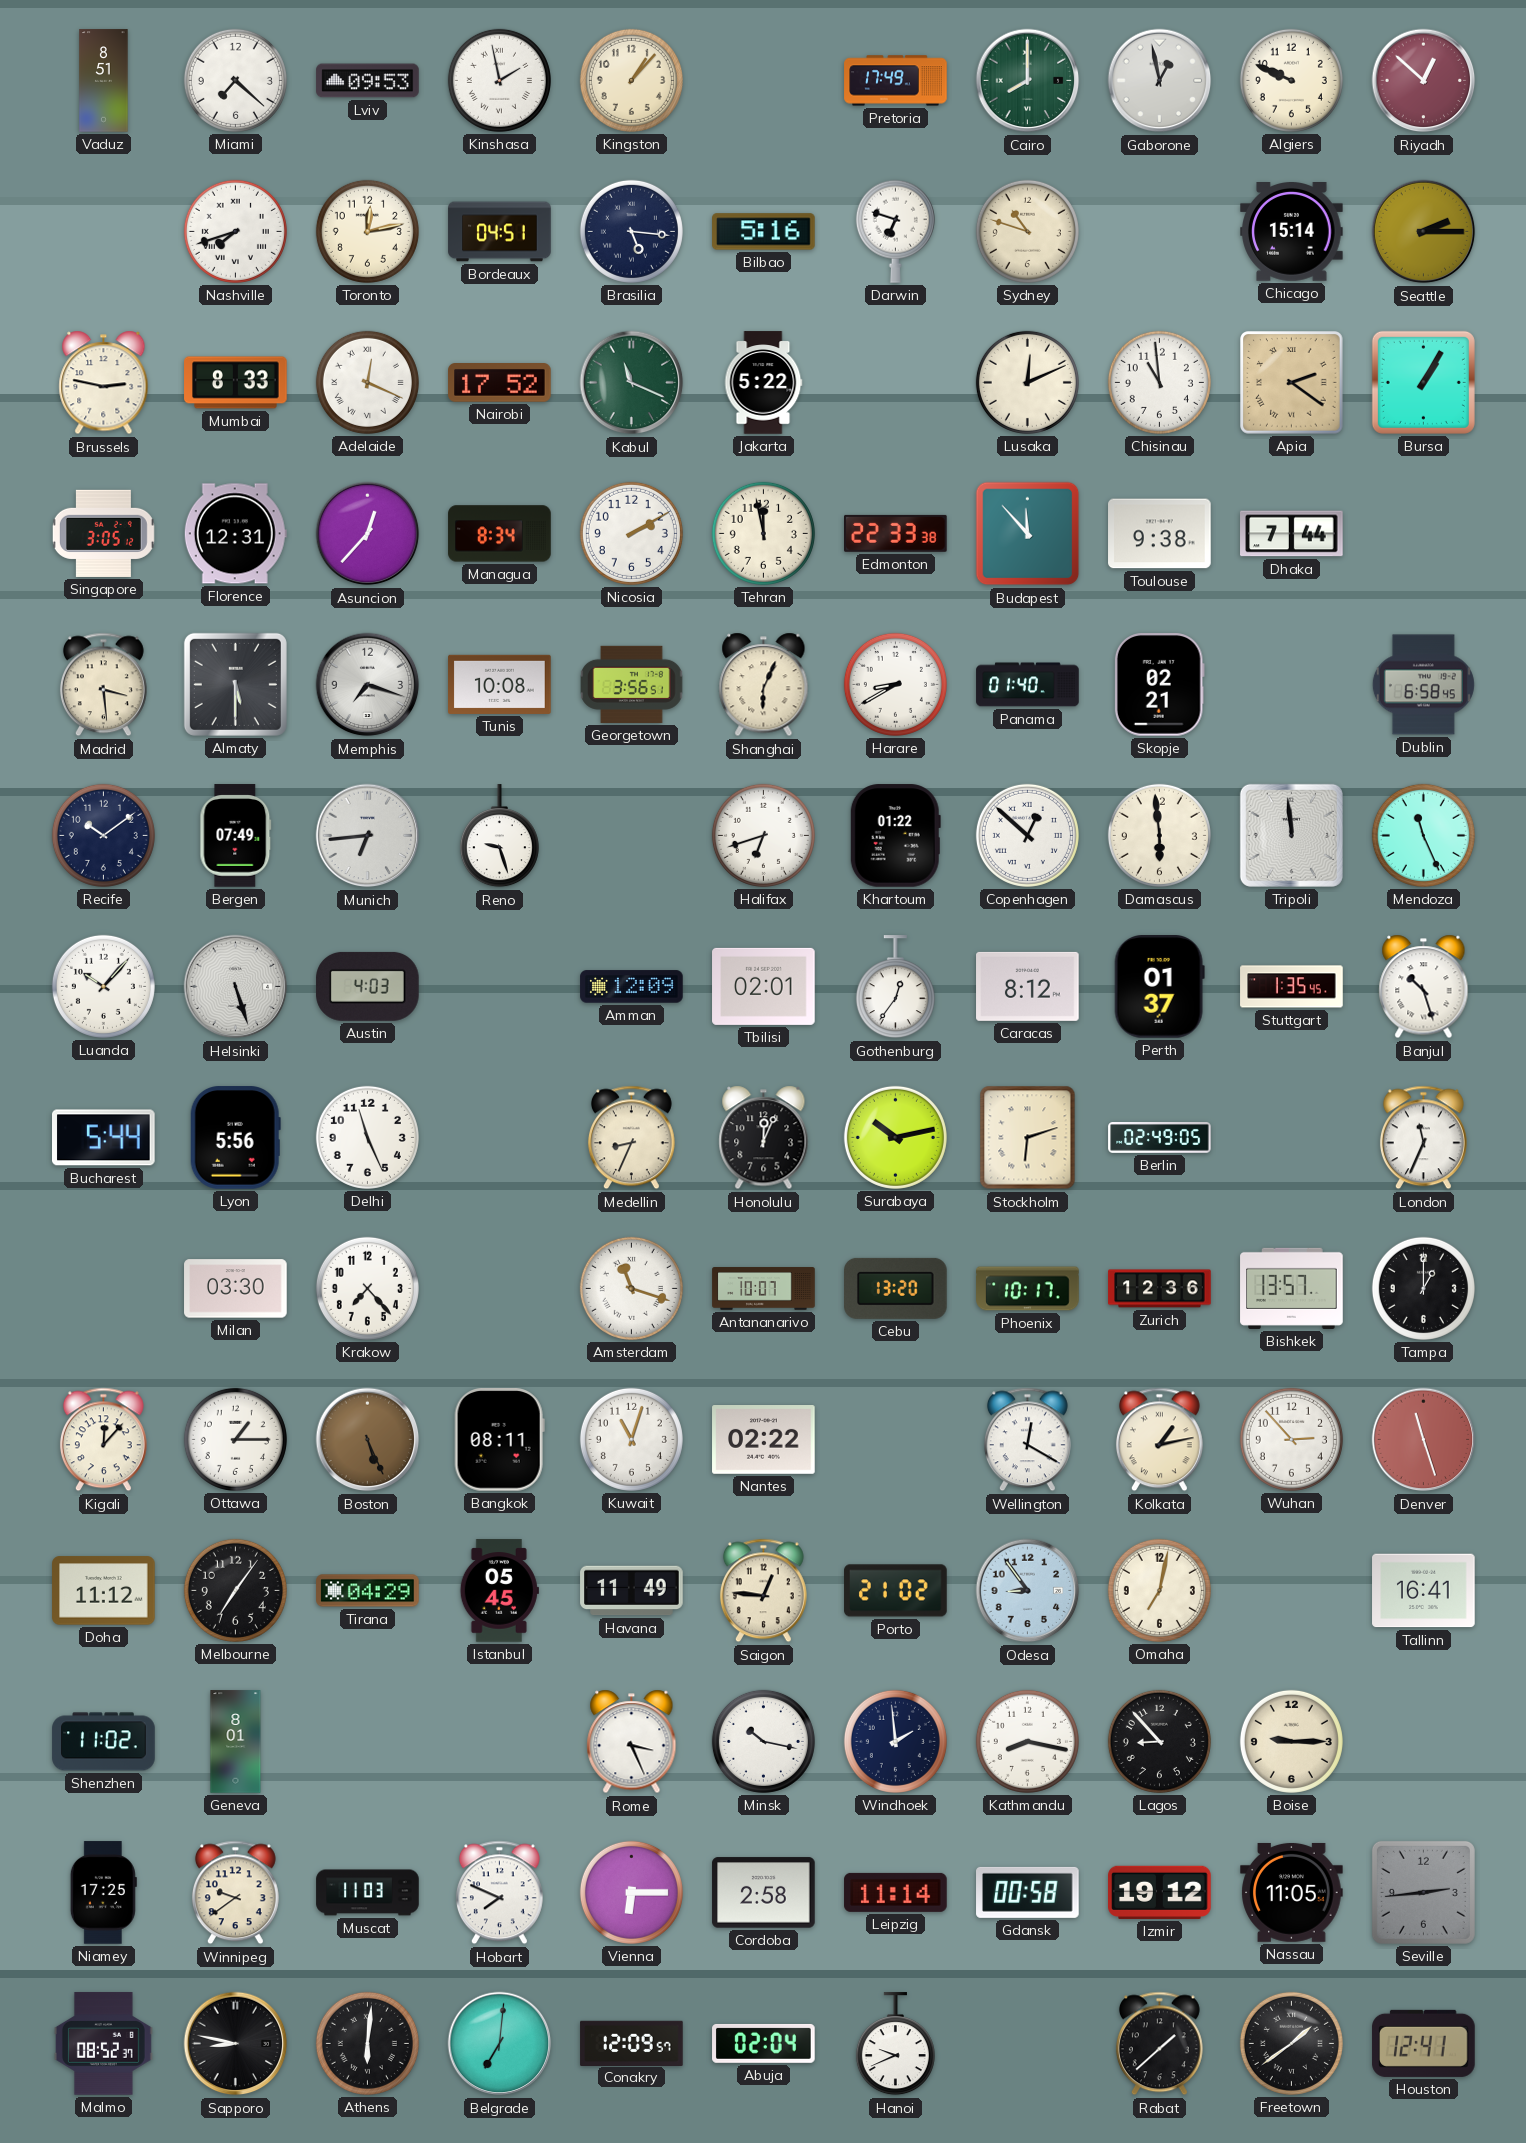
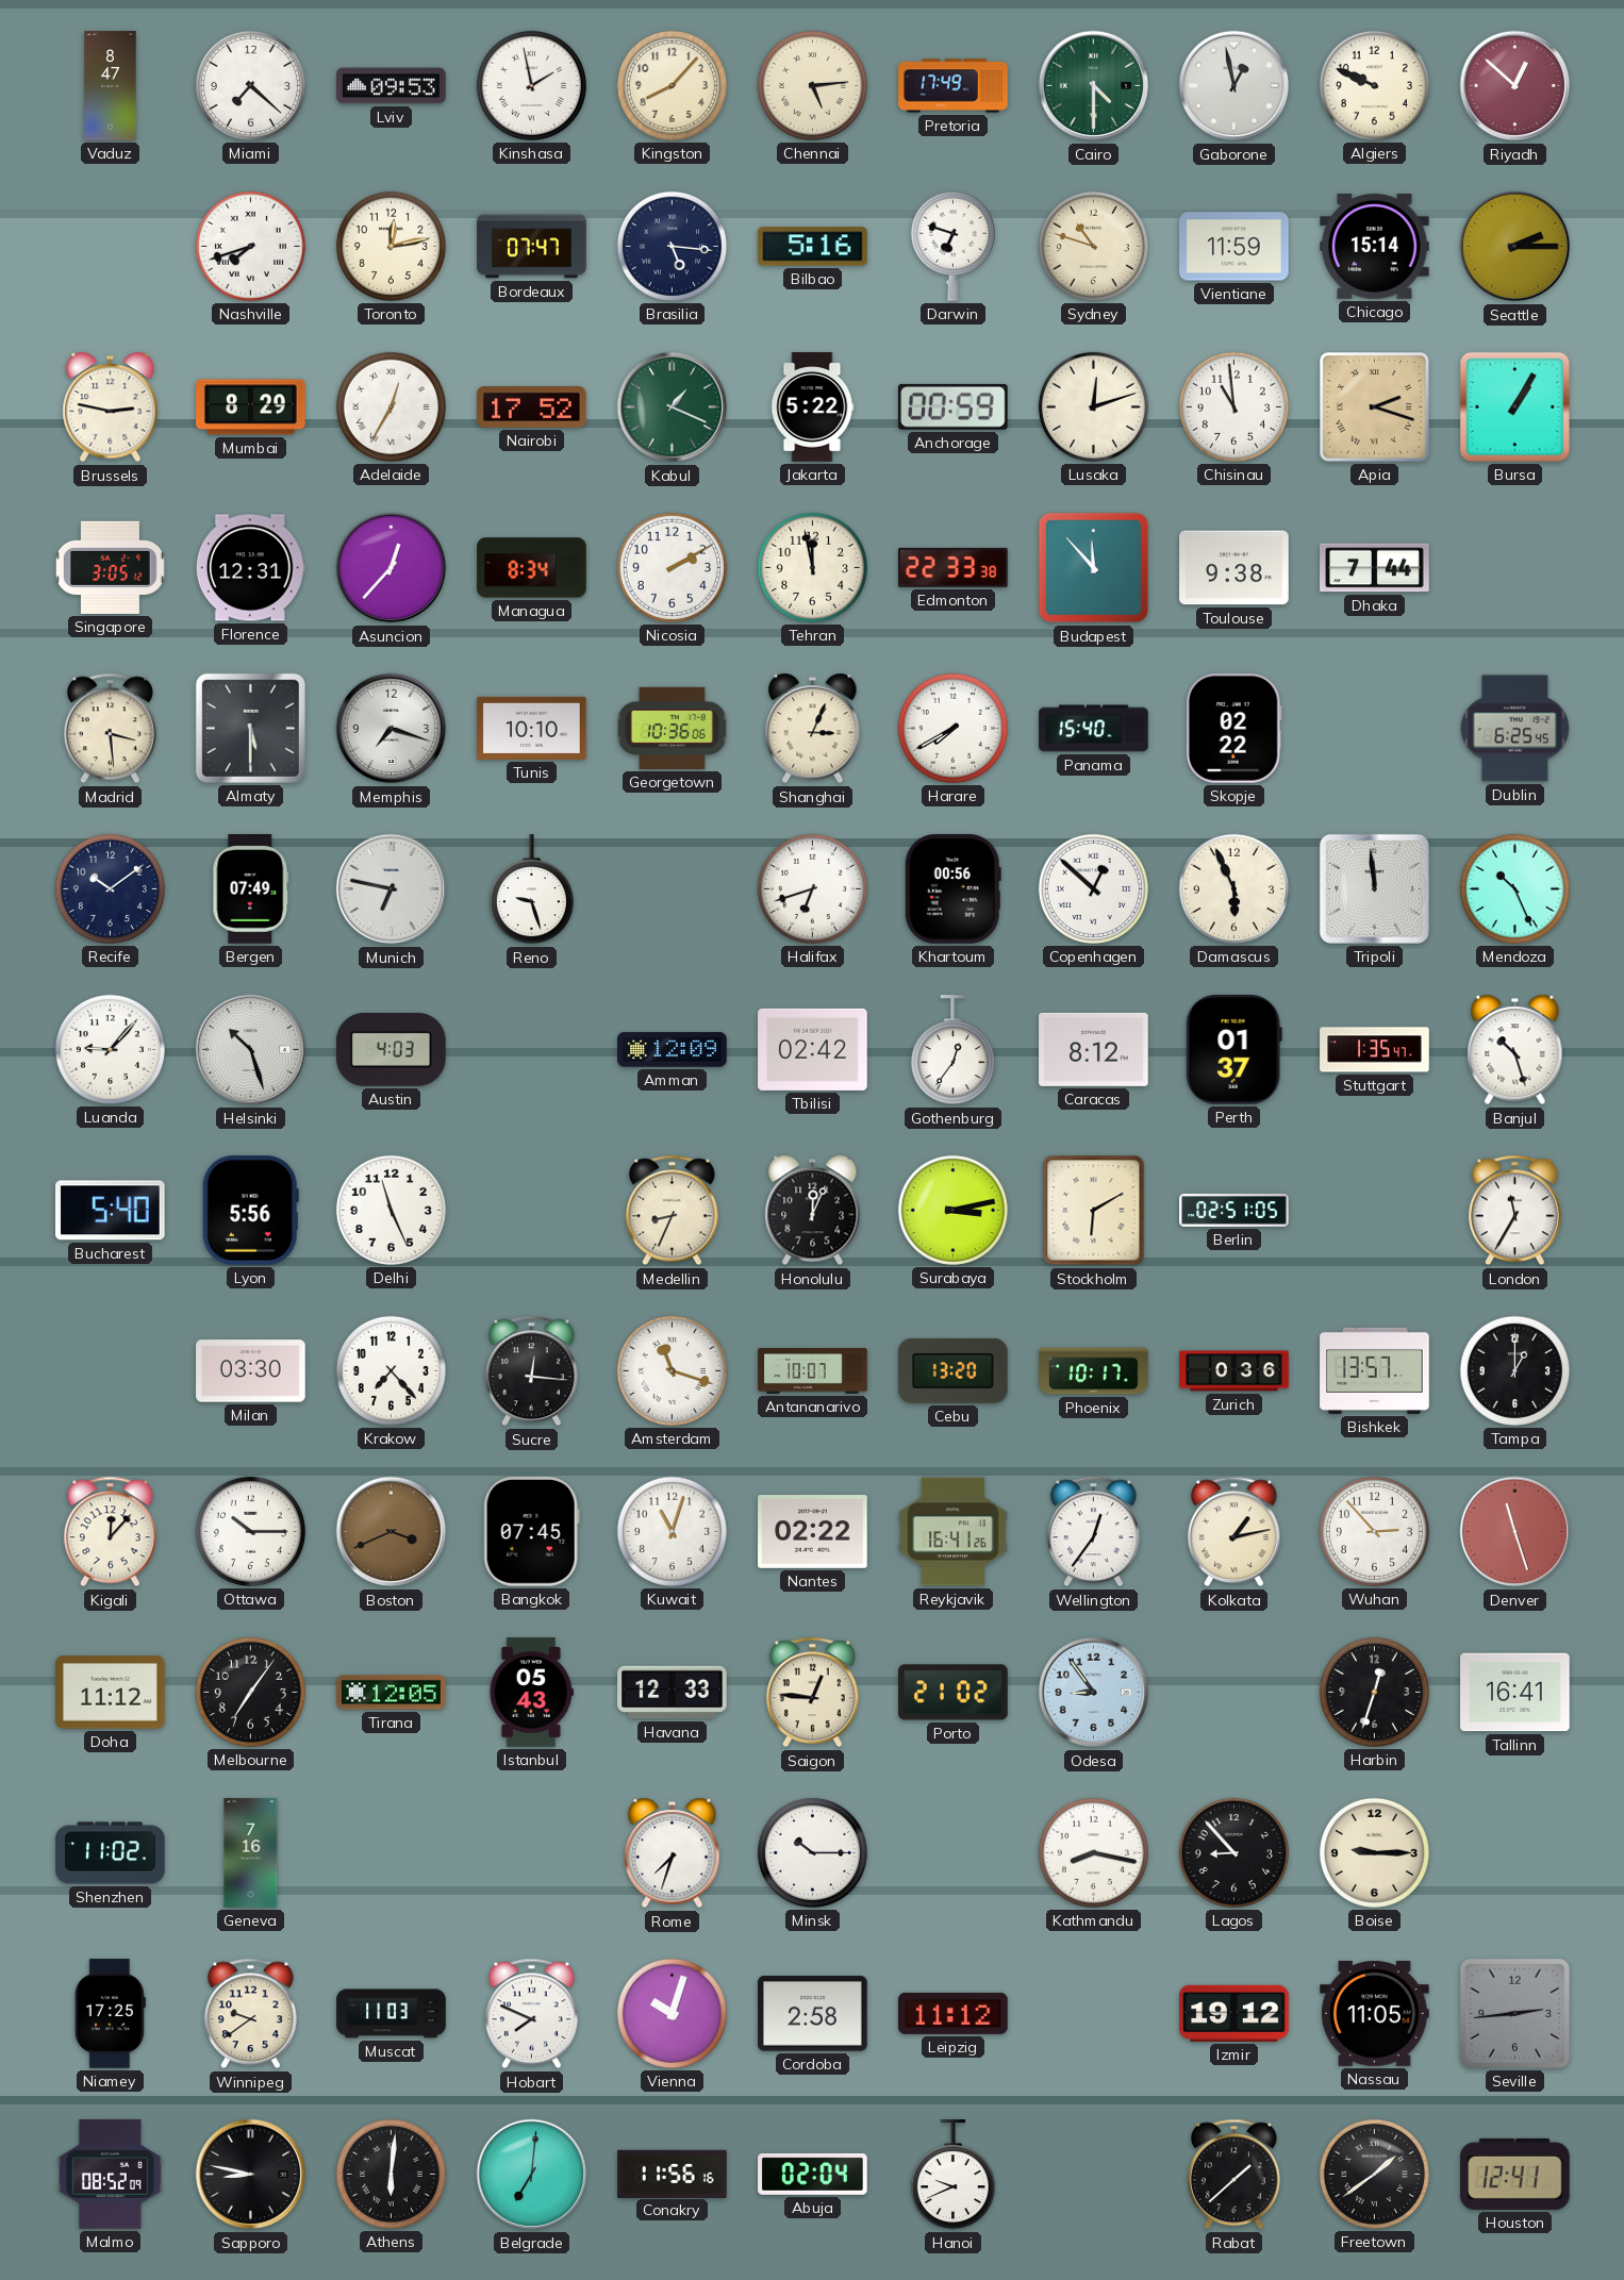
Vaduz: 8:51 -> 8:47 (111, 86)
Kingston: 1:07 -> 8:07 (672, 85)
Chennai: none -> 5:14 (812, 85)
Cairo: 8:00 -> 4:30 (1094, 86)
Bordeaux: 04:51 -> 07:47 (532, 247)
Vientiane: none -> 11:59 (1234, 247)
Mumbai: 8:33 -> 8:29 (251, 407)
Adelaide: 12:19 -> 12:35 (391, 406)
Kabul: 11:19 -> 1:19 (673, 407)
Anchorage: none -> 00:59 (952, 406)
Lusaka: 12:11 -> 12:12 (1093, 406)
Apia: 2:21 -> 2:18 (1375, 407)
Tunis: 10:08 -> 10:10 (532, 728)
Georgetown: 3:56 -> 10:36 (673, 728)
Shanghai: 6:04 -> 3:04 (813, 729)
Harare: 8:40 -> 7:40 (952, 728)
Panama: 01:40 -> 15:40 (1094, 729)
Skopje: 02:21 -> 02:22 (1233, 729)
Dublin: 6:58 -> 6:25 (1514, 729)
Munich: 6:44 -> 6:47 (392, 889)
Khartoum: 01:22 -> 00:56 (952, 889)
Damascus: 5:59 -> 5:56 (1233, 888)
Mendoza: 11:26 -> 10:26 (1514, 888)
Luanda: 10:07 -> 9:07 (110, 1049)
Helsinki: 5:27 -> 10:27 (251, 1050)
Tbilisi: 02:01 -> 02:42 (813, 1049)
Stuttgart: 1:35:45 -> 1:35:47 (1375, 1050)
Bucharest: 5:44 -> 5:40 (111, 1211)
Surabaya: 10:13 -> 3:13 (952, 1210)
Stockholm: 6:12 -> 6:10 (1094, 1211)
Berlin: 02:49 -> 02:51 (1234, 1211)
London: 11:34 -> 11:35 (1514, 1211)
Sucre: none -> 12:16 (531, 1371)
Zurich: 12:36 -> 0:36 (1234, 1371)
Ottawa: 1:15 -> 10:15 (250, 1531)
Boston: 5:26 -> 3:41 (392, 1532)
Bangkok: 08:11 -> 07:45 (531, 1532)
Reykjavik: none -> 16:41 (954, 1532)
Wellington: 12:20 -> 12:36 (1093, 1532)
Tirana: 04:29 -> 12:05 (392, 1693)
Istanbul: 05:45 -> 05:43 (531, 1693)
Havana: 11:49 -> 12:33 (673, 1693)
Omaha: 7:02 -> none (1159, 1590)
Harbin: none -> 12:33 (1374, 1692)
Geneva: 8:01 -> 7:16 (251, 1853)
Rome: 3:26 -> 7:33 (673, 1853)
Minsk: 10:17 -> 10:15 (812, 1852)
Windhoek: 1:59 -> none (895, 1741)
Vienna: 6:15 -> 10:03 (672, 2013)
Leipzig: 11:14 -> 11:12 (954, 2013)
Gdansk: 00:58 -> none (1028, 1892)
Malmo: 08:52:37 -> 08:52:09 (110, 2175)
Conakry: 12:09 -> 11:56 (673, 2174)
